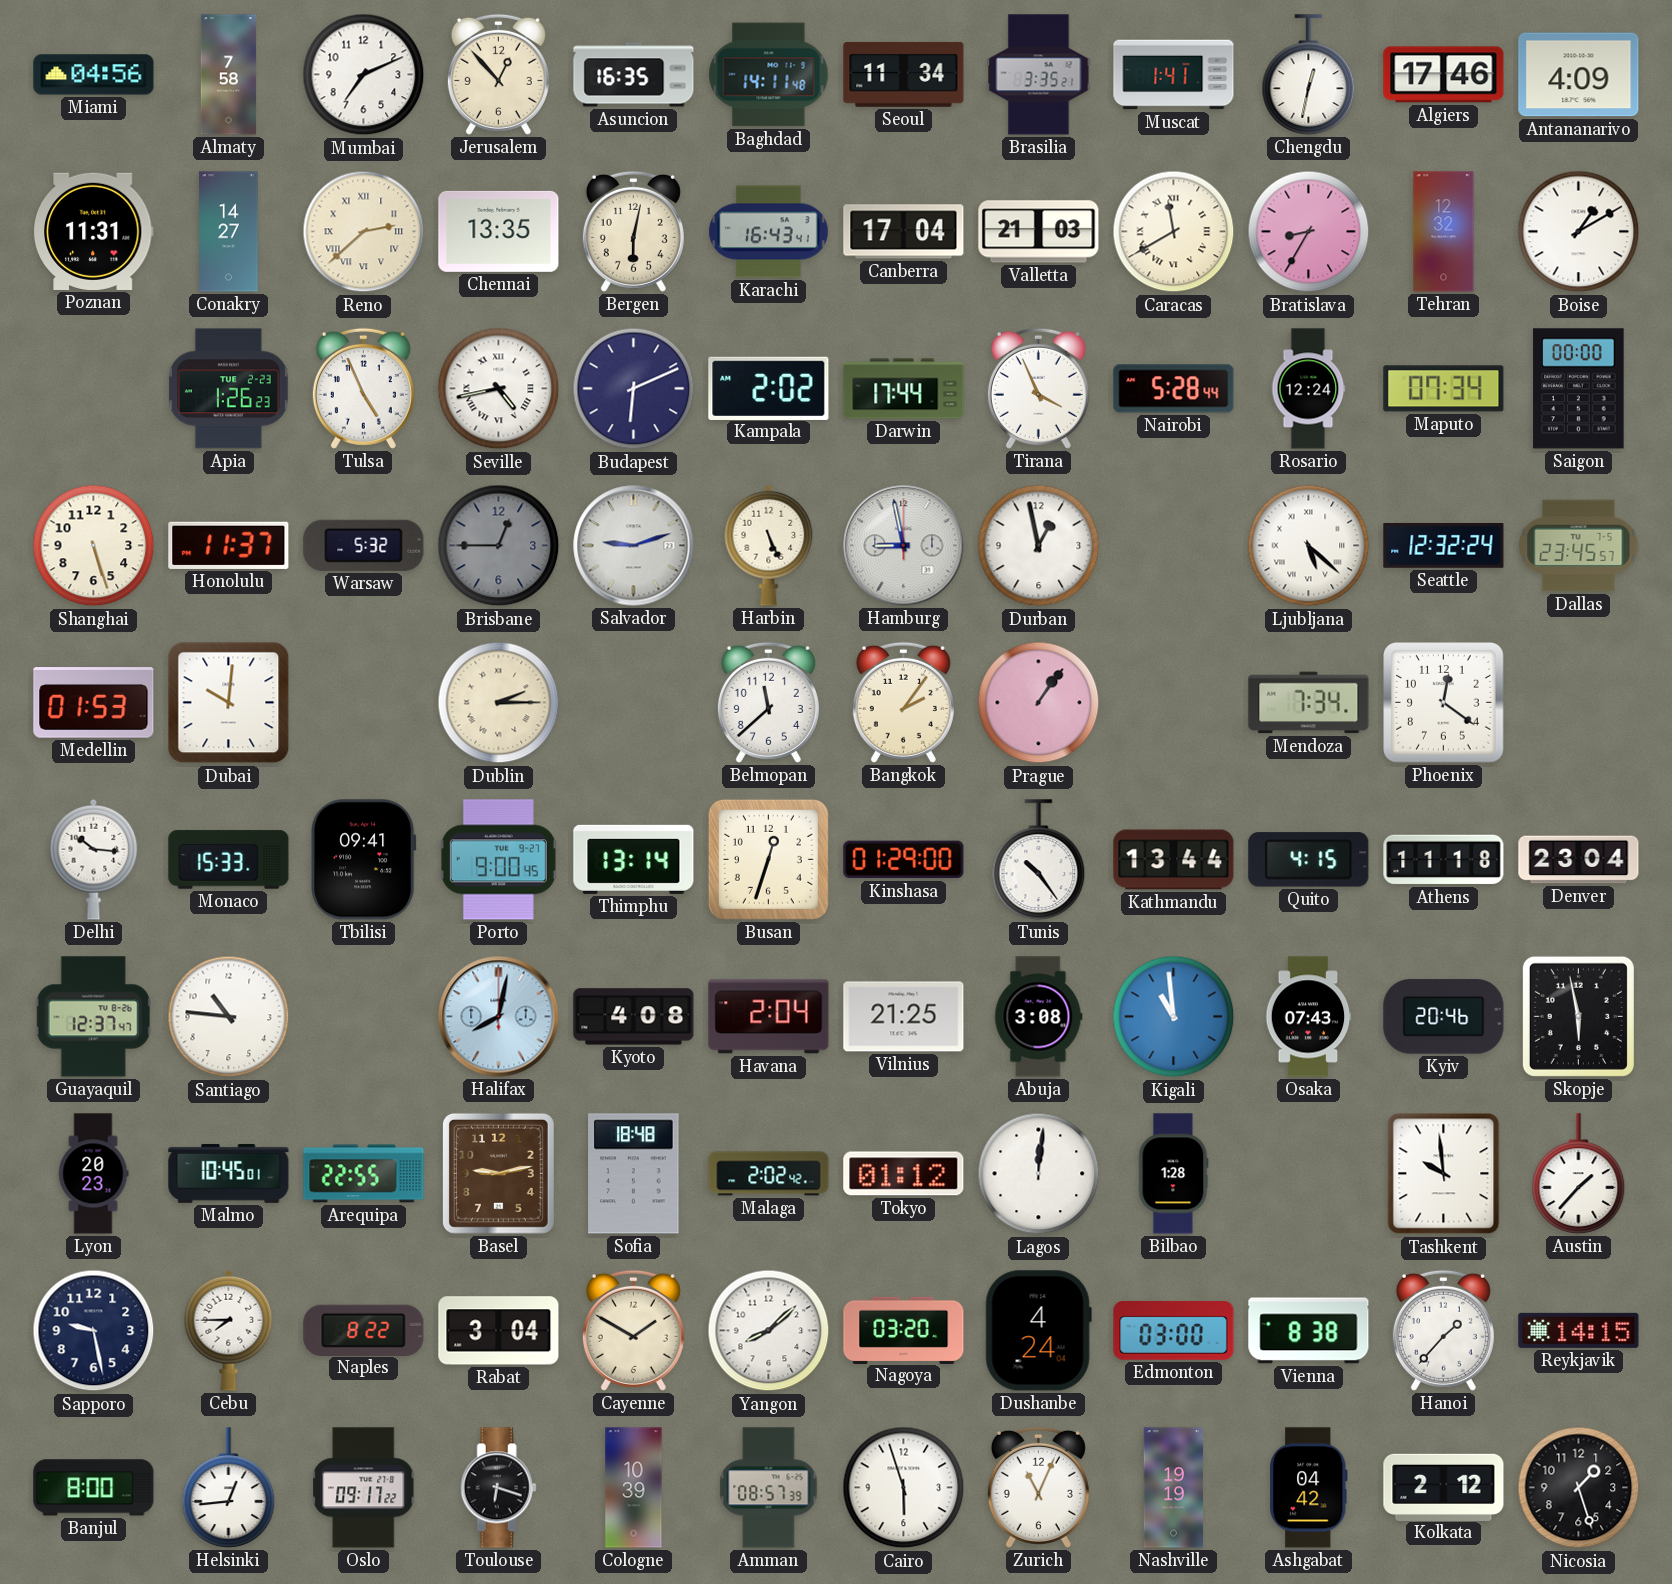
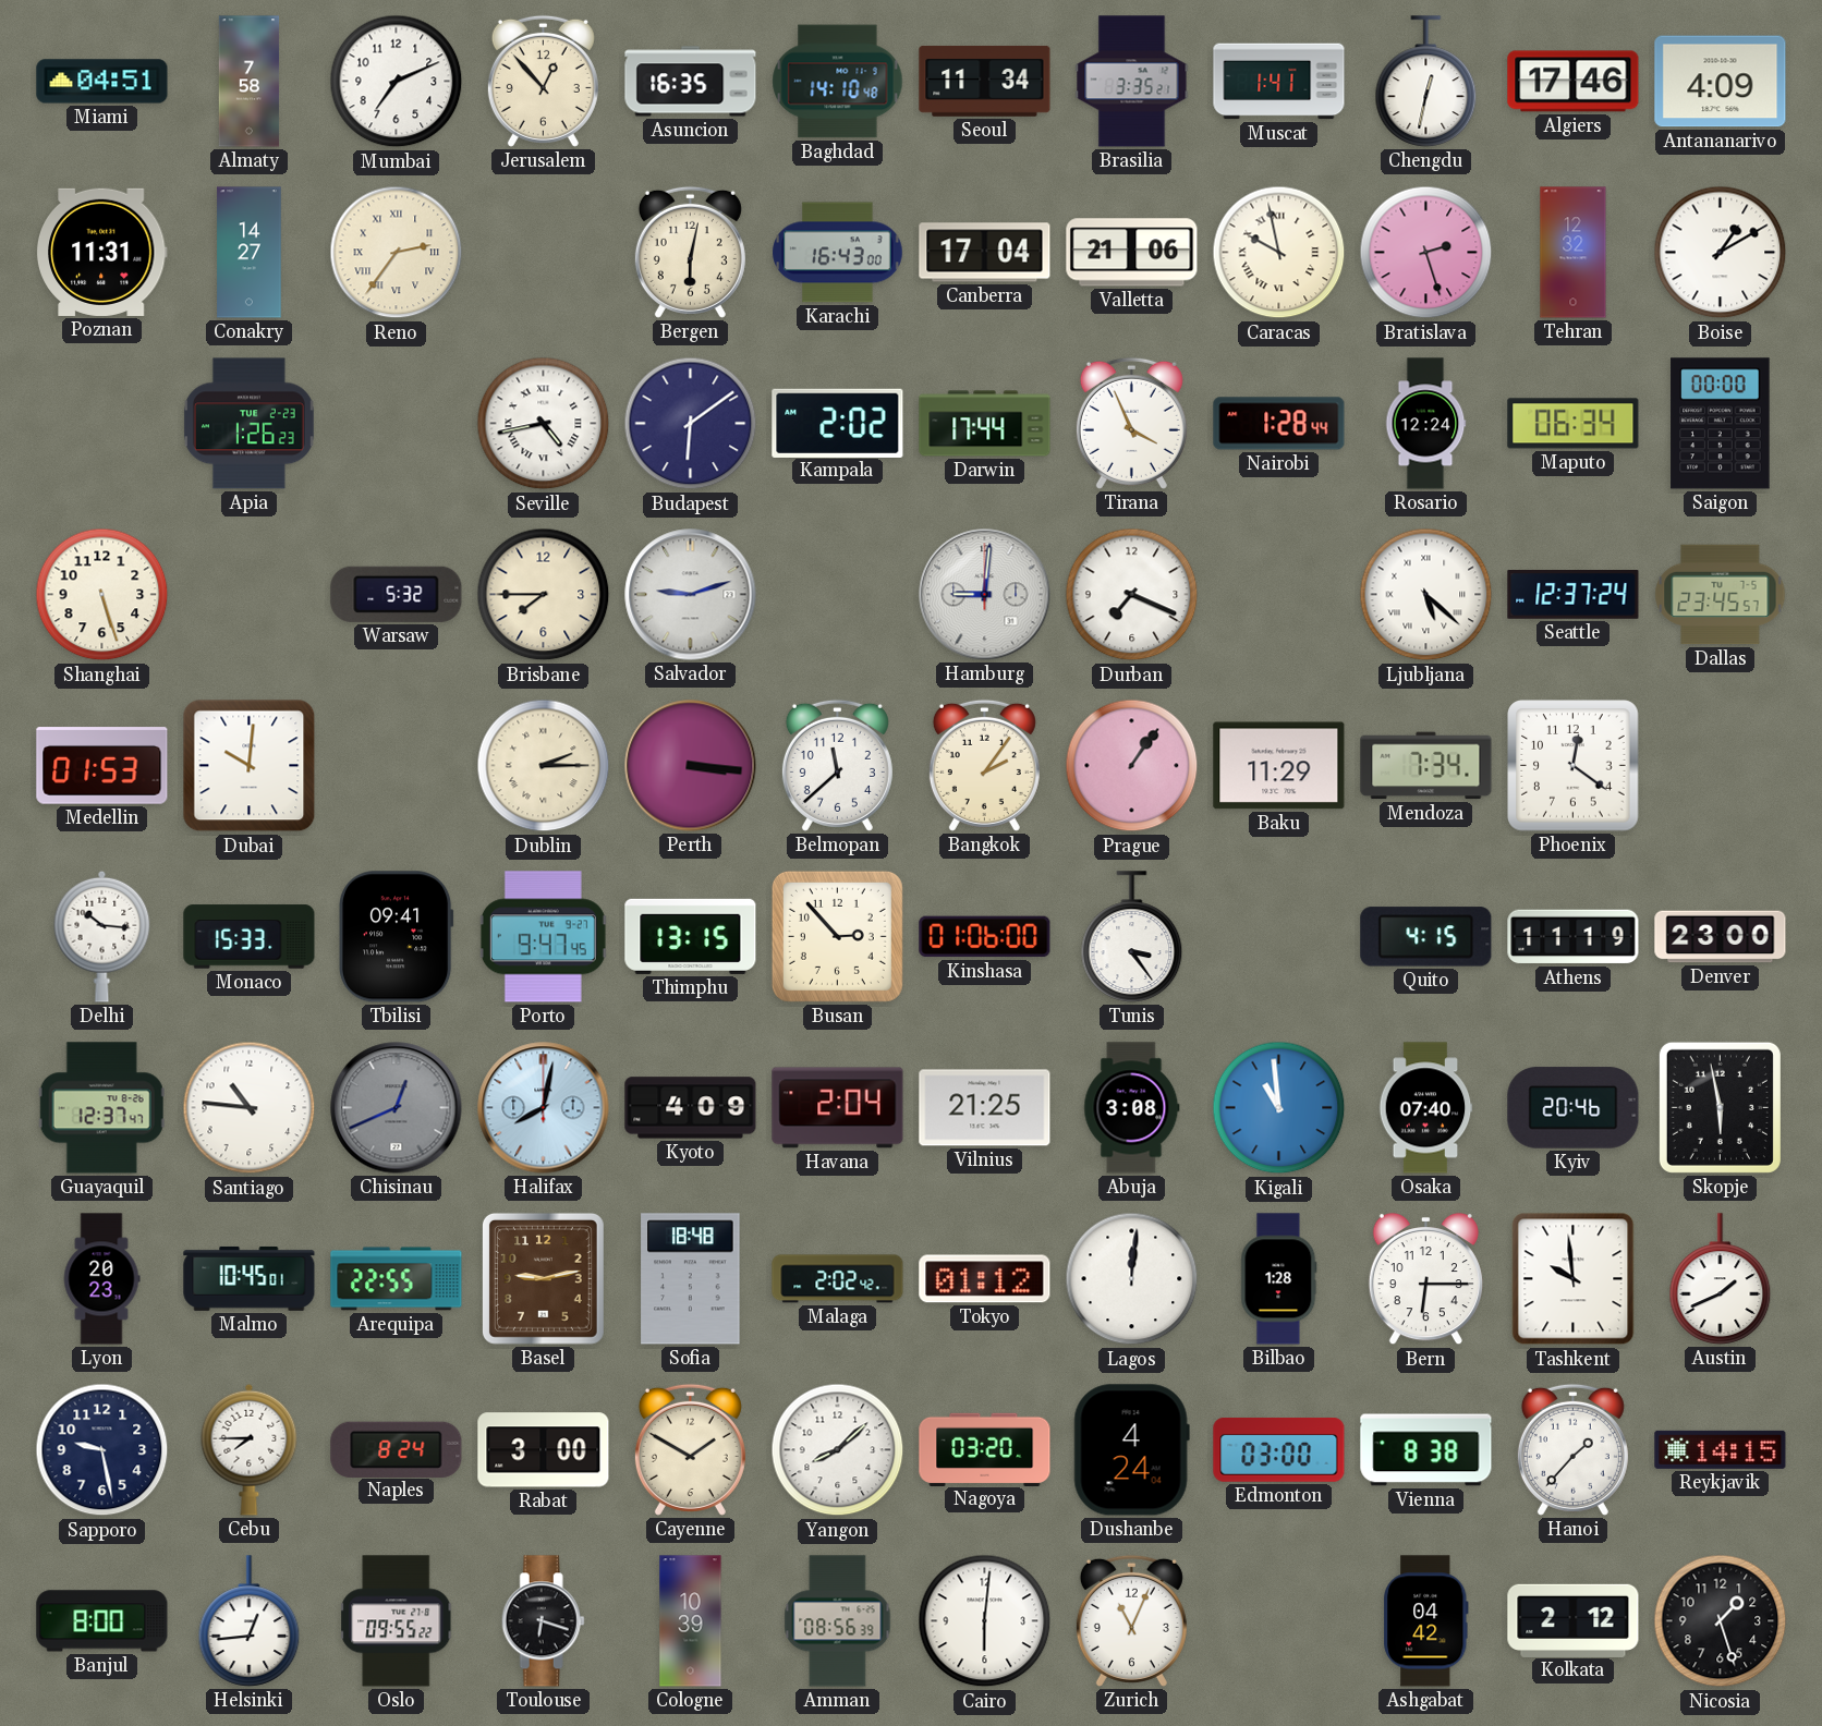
Miami: 04:56 -> 04:51 (102, 82)
Baghdad: 14:11 -> 14:10 (838, 82)
Reno: 2:38 -> 2:36 (397, 253)
Chennai: 13:35 -> none (499, 231)
Karachi: 16:43:41 -> 16:43:00 (838, 253)
Valletta: 21:03 -> 21:06 (1132, 253)
Caracas: 11:40 -> 9:58 (1279, 253)
Bratislava: 8:35 -> 2:27 (1426, 253)
Tulsa: 4:56 -> none (363, 388)
Budapest: 6:11 -> 6:09 (691, 424)
Nairobi: 5:28 -> 1:28 (1279, 424)
Maputo: 07:34 -> 06:34 (1574, 424)
Honolulu: 11:37 -> none (229, 545)
Brisbane: 12:45 -> 7:45 (544, 595)
Brisbane dial: grey -> cream (544, 595)
Harbin: 5:26 -> none (769, 545)
Hamburg: 8:58 -> 9:01 (985, 595)
Durban: 12:58 -> 7:19 (1132, 595)
Seattle: 12:32 -> 12:37 (1574, 595)
Perth: none -> 3:16 (691, 766)
Baku: none -> 11:29 (1279, 766)
Porto: 9:00 -> 9:47 (543, 937)
Thimphu: 13:14 -> 13:15 (691, 936)
Busan: 12:33 -> 2:53 (837, 936)
Kinshasa: 01:29 -> 01:06 (985, 937)
Tunis: 10:24 -> 3:24 (1132, 937)
Kathmandu: 13:44 -> none (1174, 860)
Athens: 11:18 -> 11:19 (1574, 937)
Denver: 23:04 -> 23:00 (1721, 937)
Chisinau: none -> 12:41 (397, 1108)
Kyoto: 4:08 -> 4:09 (691, 1108)
Osaka: 07:43 -> 07:40 (1425, 1108)
Bern: none -> 6:15 (1425, 1279)
Austin: 1:37 -> 1:41 (1721, 1279)
Naples: 8:22 -> 8:24 (397, 1449)
Rabat: 3:04 -> 3:00 (544, 1450)
Oslo: 09:17 -> 09:55 (397, 1621)
Amman: 08:57 -> 08:56 (838, 1621)
Cairo: 5:57 -> 6:01 (985, 1621)
Nashville: 19:19 -> none (1174, 1488)
